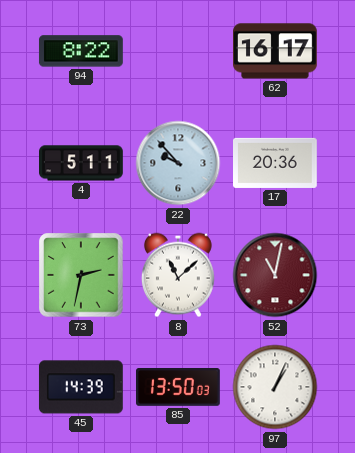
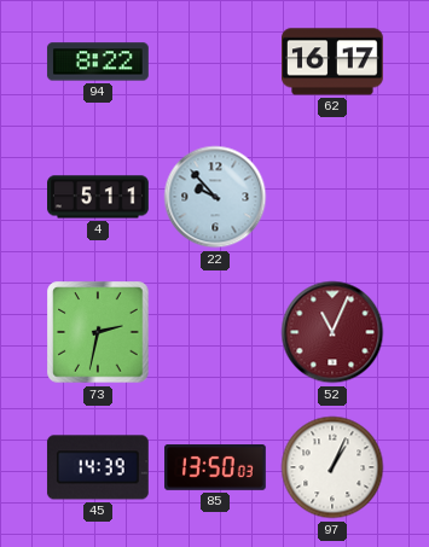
17: 20:36 -> none (276, 163)
8: 11:08 -> none (178, 275)
52: 11:02 -> 11:04 (332, 332)
